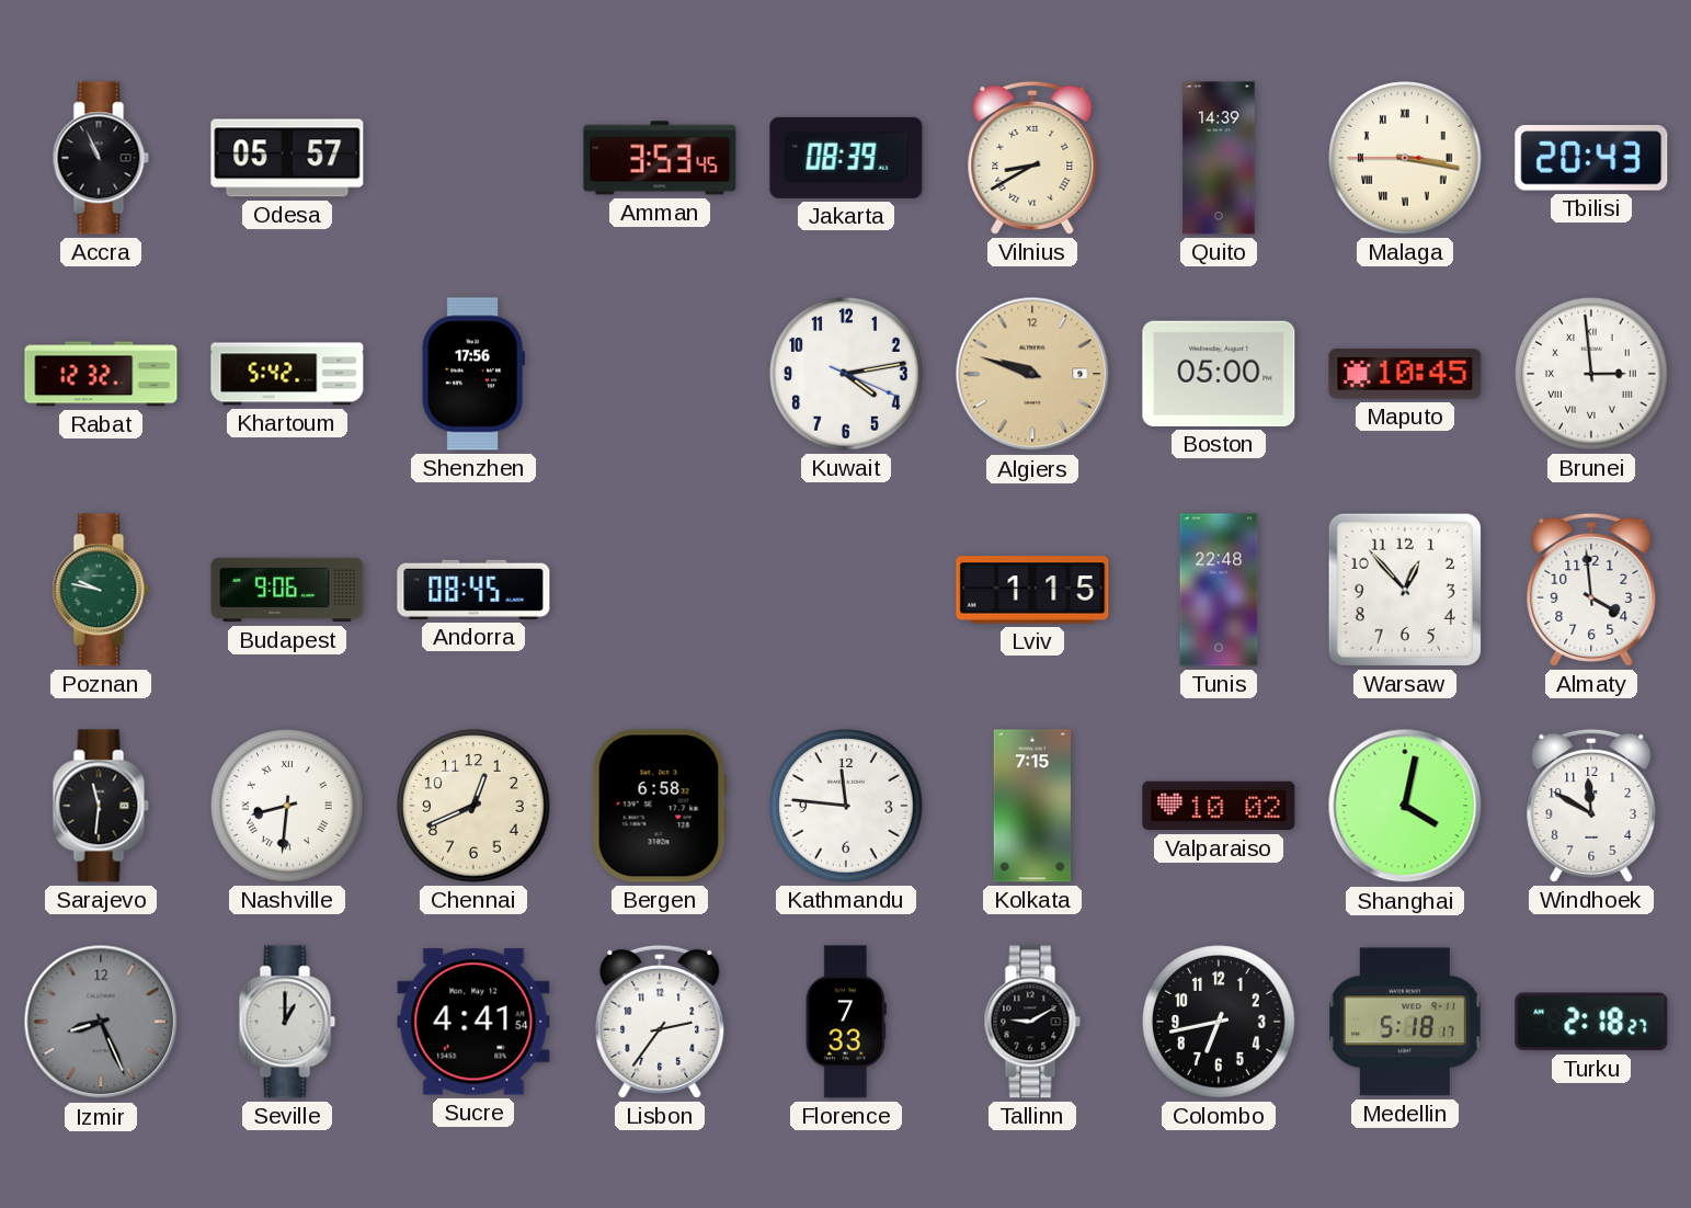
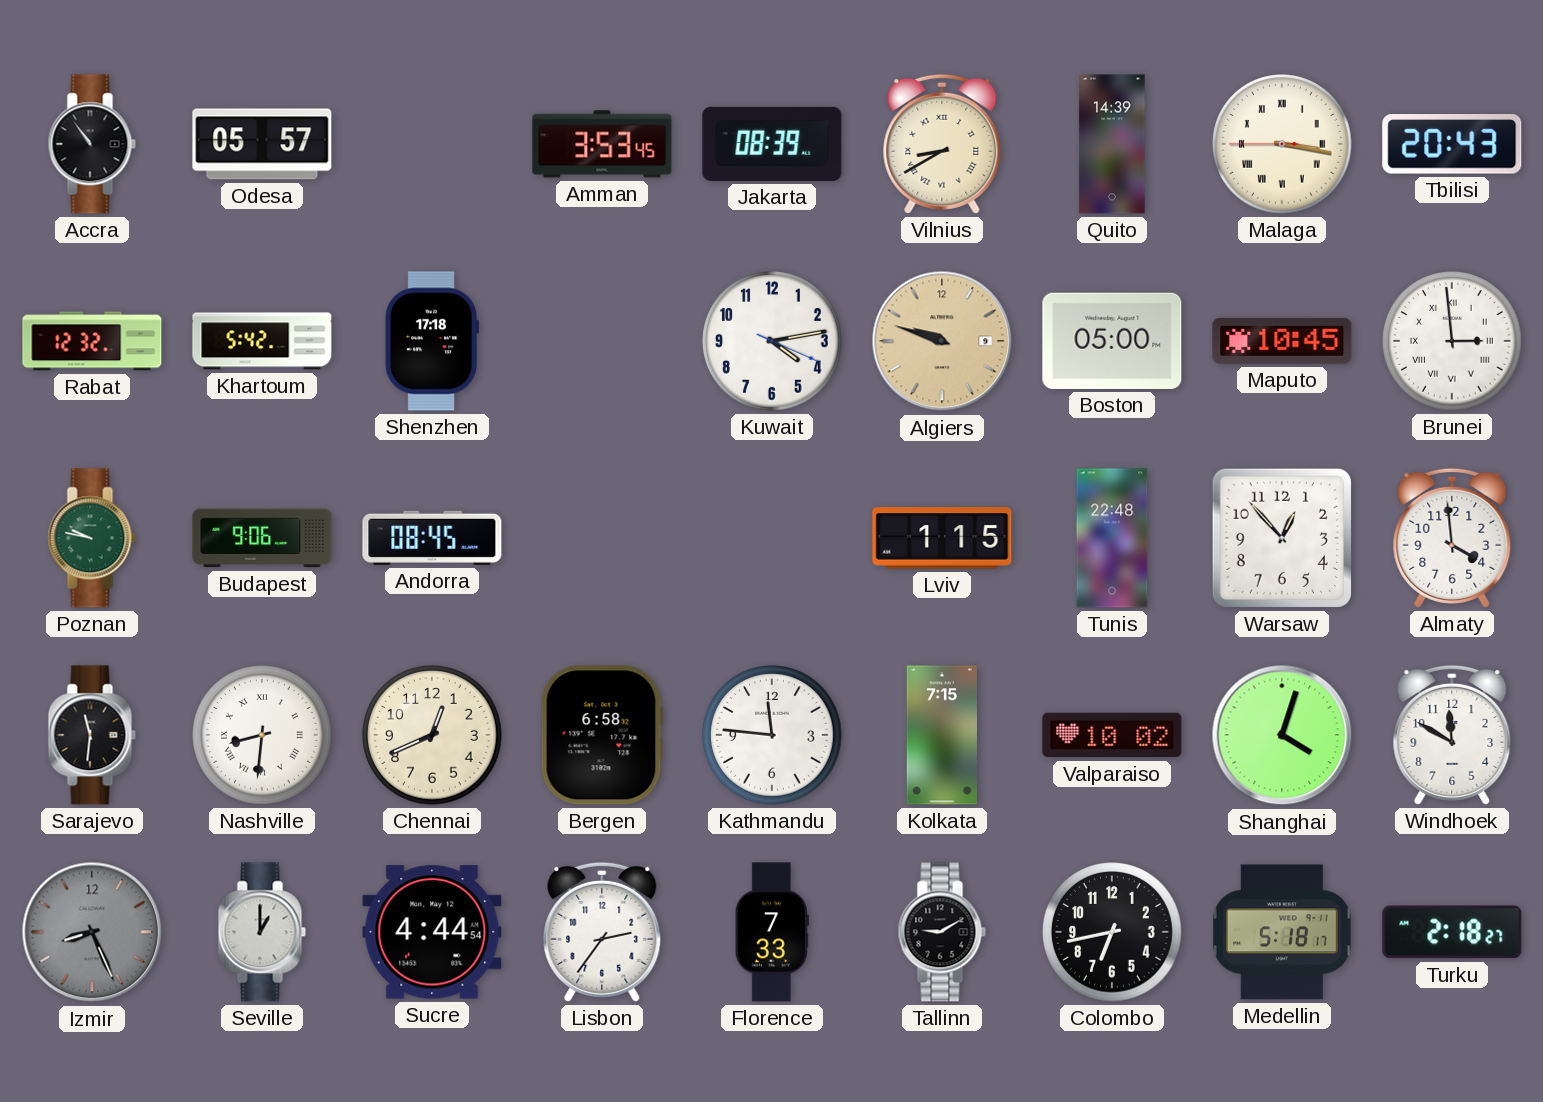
Accra: 10:56 -> 10:54 (92, 144)
Shenzhen: 17:56 -> 17:18 (431, 341)
Shanghai: 4:02 -> 4:03 (1282, 735)
Sucre: 4:41 -> 4:44 (432, 932)
